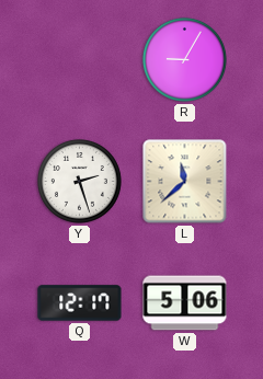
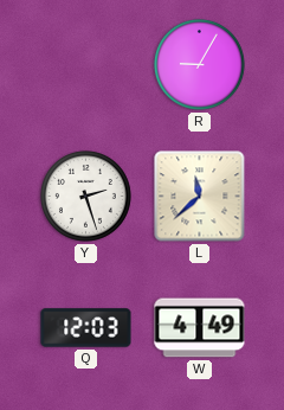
Q: 12:17 -> 12:03 (86, 328)
W: 5:06 -> 4:49 (200, 328)
